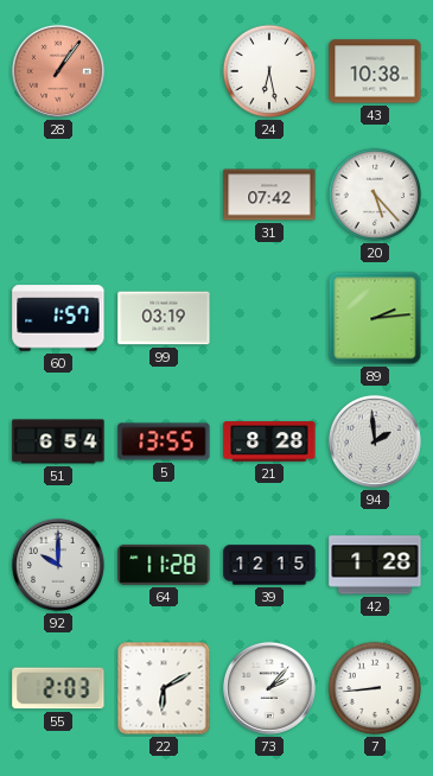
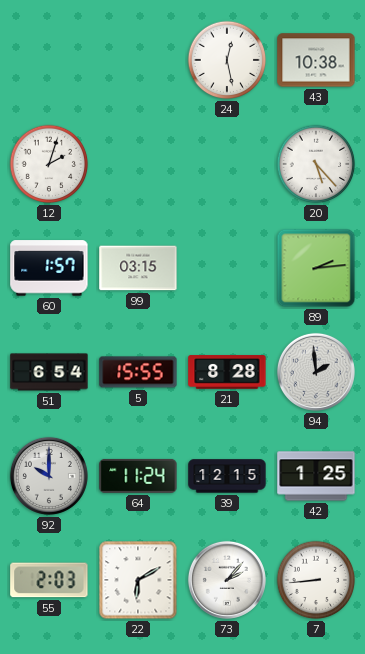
28: 1:06 -> none (58, 71)
24: 6:28 -> 12:28 (227, 60)
12: none -> 2:03 (49, 164)
31: 07:42 -> none (269, 195)
99: 03:19 -> 03:15 (138, 268)
5: 13:55 -> 15:55 (138, 372)
64: 11:28 -> 11:24 (138, 476)
42: 1:28 -> 1:25 (316, 476)
